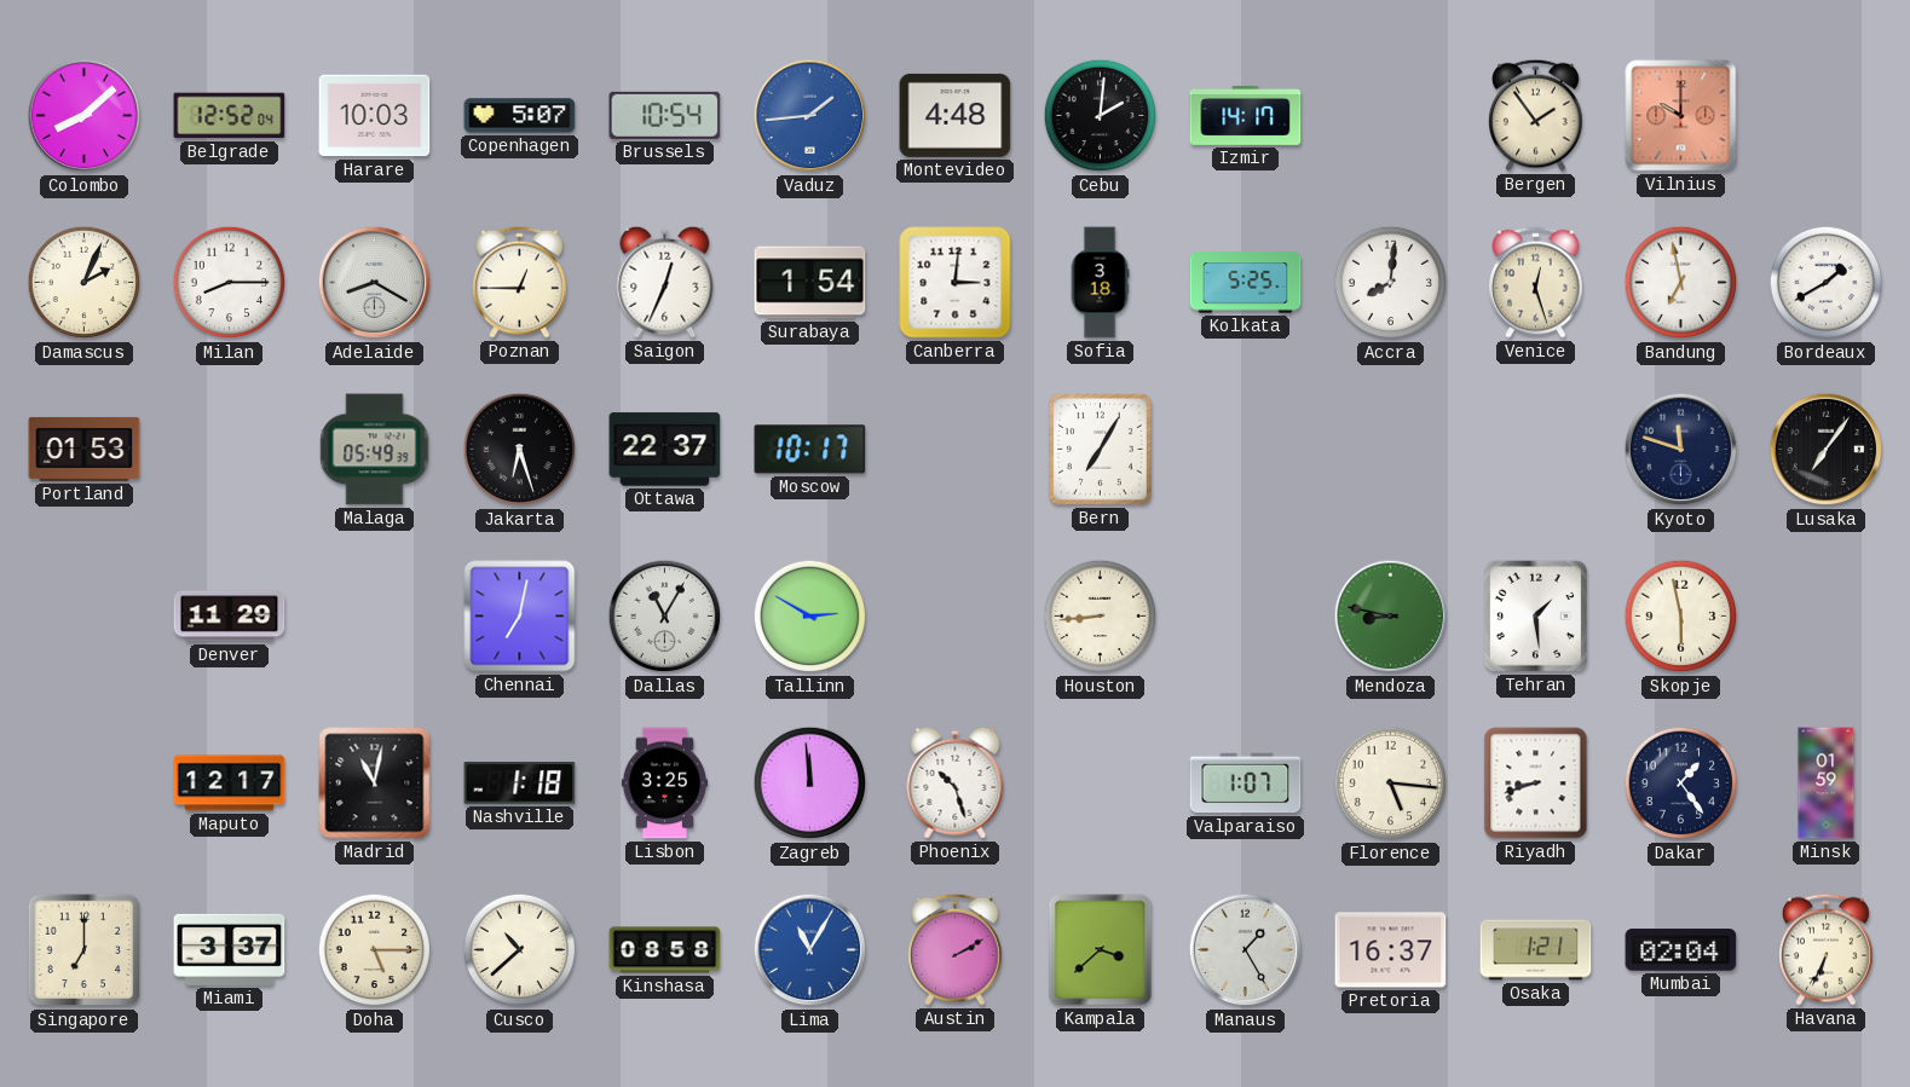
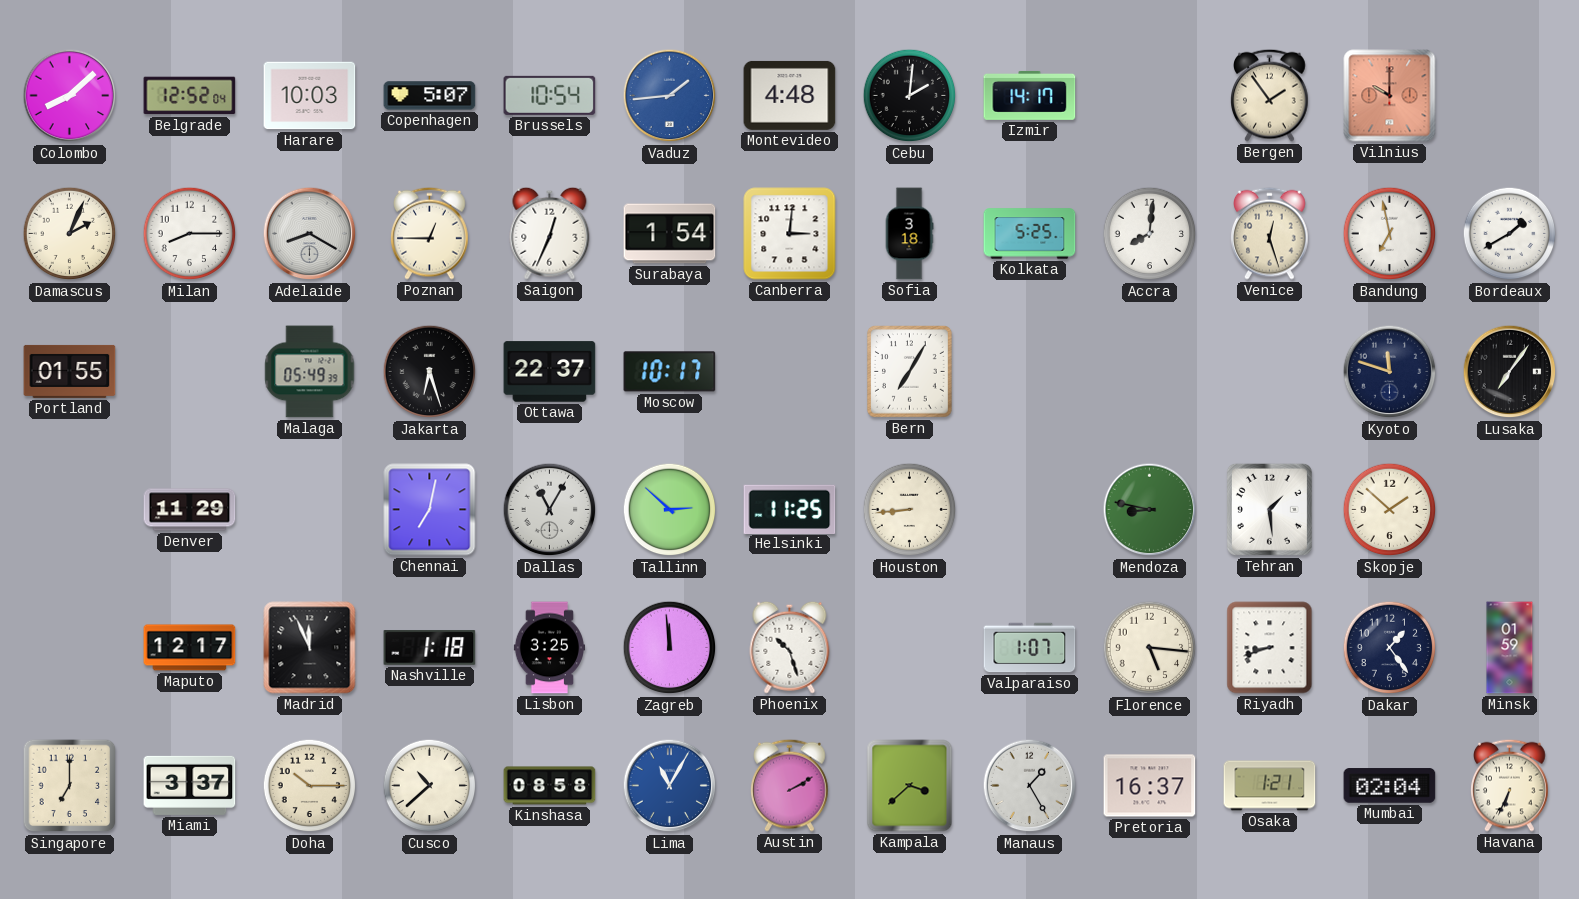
Portland: 01:53 -> 01:55 (70, 371)
Tallinn: 2:50 -> 2:52 (670, 510)
Helsinki: none -> 11:25 (790, 509)
Skopje: 5:58 -> 1:52 (1390, 510)
Madrid: 11:02 -> 11:56 (310, 648)
Doha: 5:15 -> 10:15 (310, 786)
